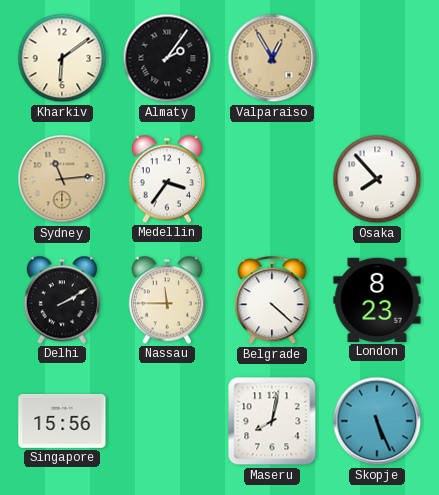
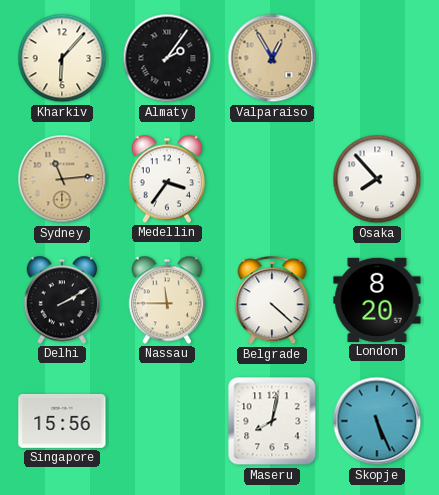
Kharkiv: 6:09 -> 6:07 (62, 58)
London: 8:23 -> 8:20 (377, 300)
